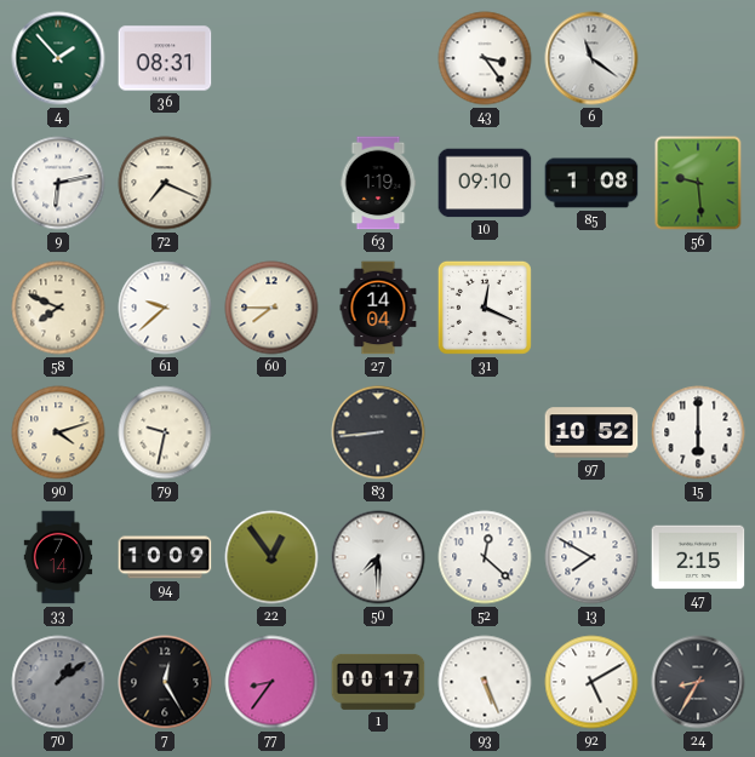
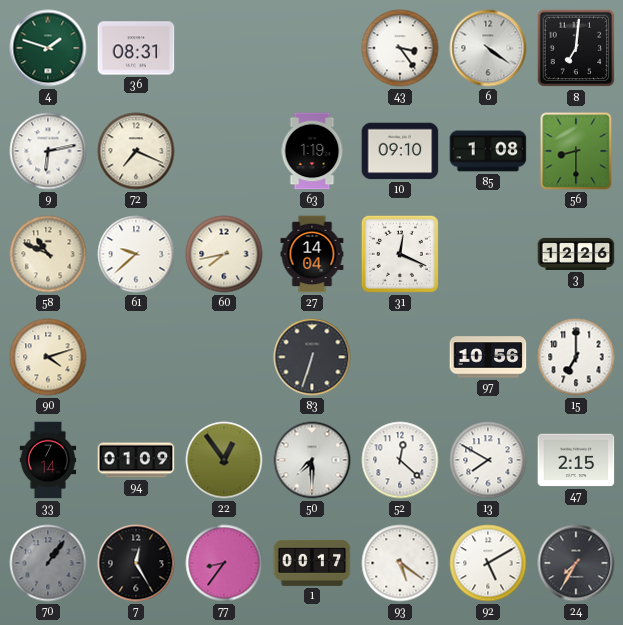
4: 1:53 -> 1:48 (48, 48)
6: 11:21 -> 4:21 (488, 48)
8: none -> 7:01 (576, 48)
56: 9:29 -> 8:30 (576, 151)
58: 7:49 -> 10:49 (48, 254)
60: 7:45 -> 7:43 (224, 254)
3: none -> 12:26 (576, 254)
79: 9:32 -> none (165, 432)
83: 8:44 -> 6:33 (312, 357)
97: 10:52 -> 10:56 (488, 357)
15: 6:00 -> 7:00 (576, 357)
94: 10:09 -> 01:09 (136, 460)
70: 1:09 -> 1:06 (48, 563)
93: 5:26 -> 5:21 (400, 563)
24: 8:35 -> 7:35 (576, 563)
